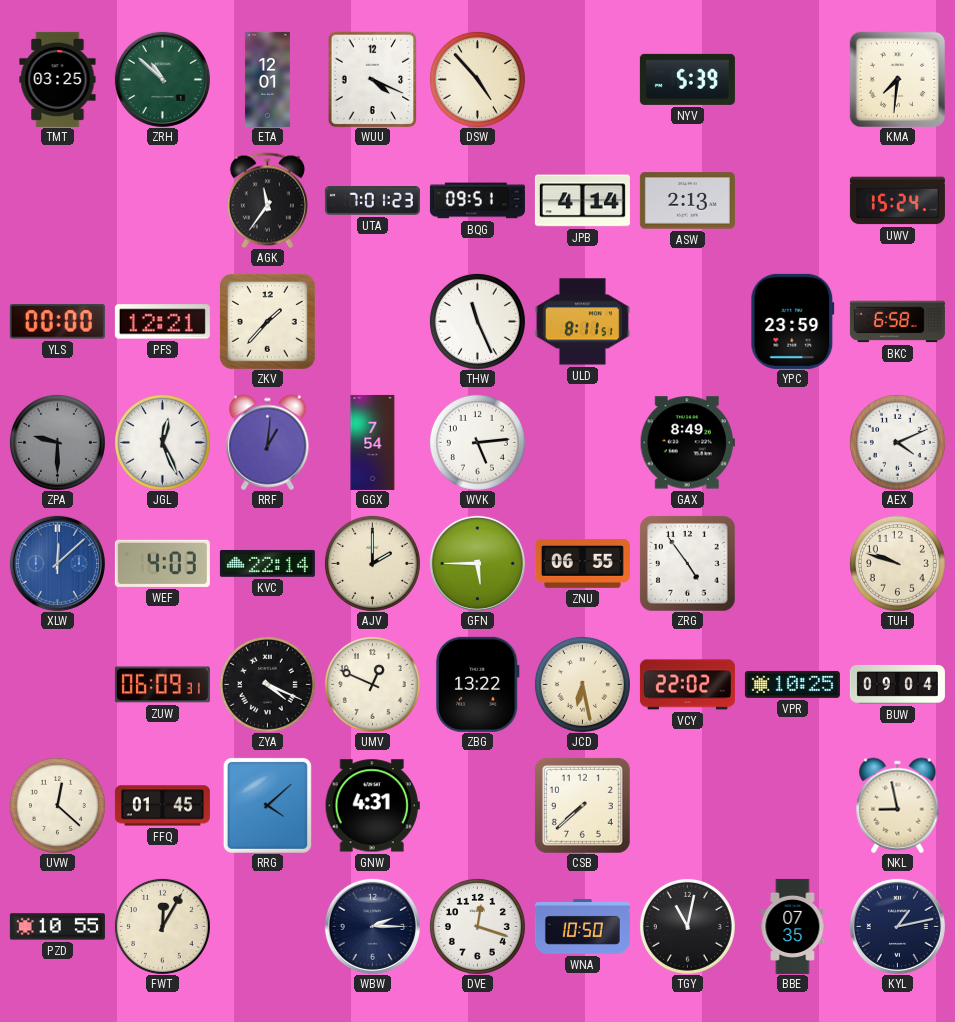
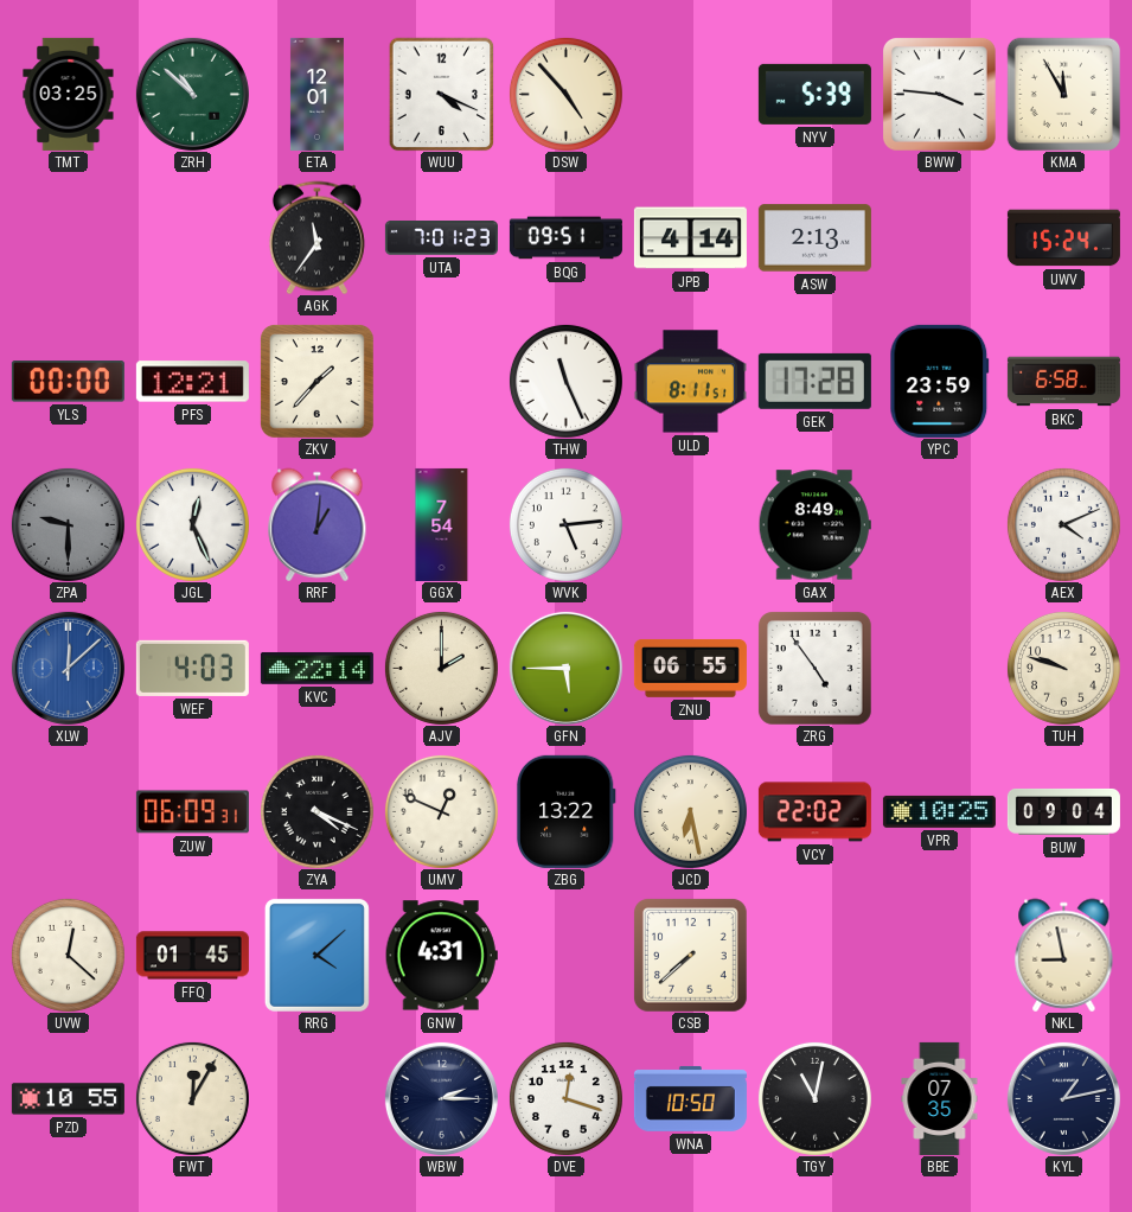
BWW: none -> 3:46 (940, 95)
KMA: 7:31 -> 11:55 (1063, 94)
GEK: none -> 17:28 (814, 381)
